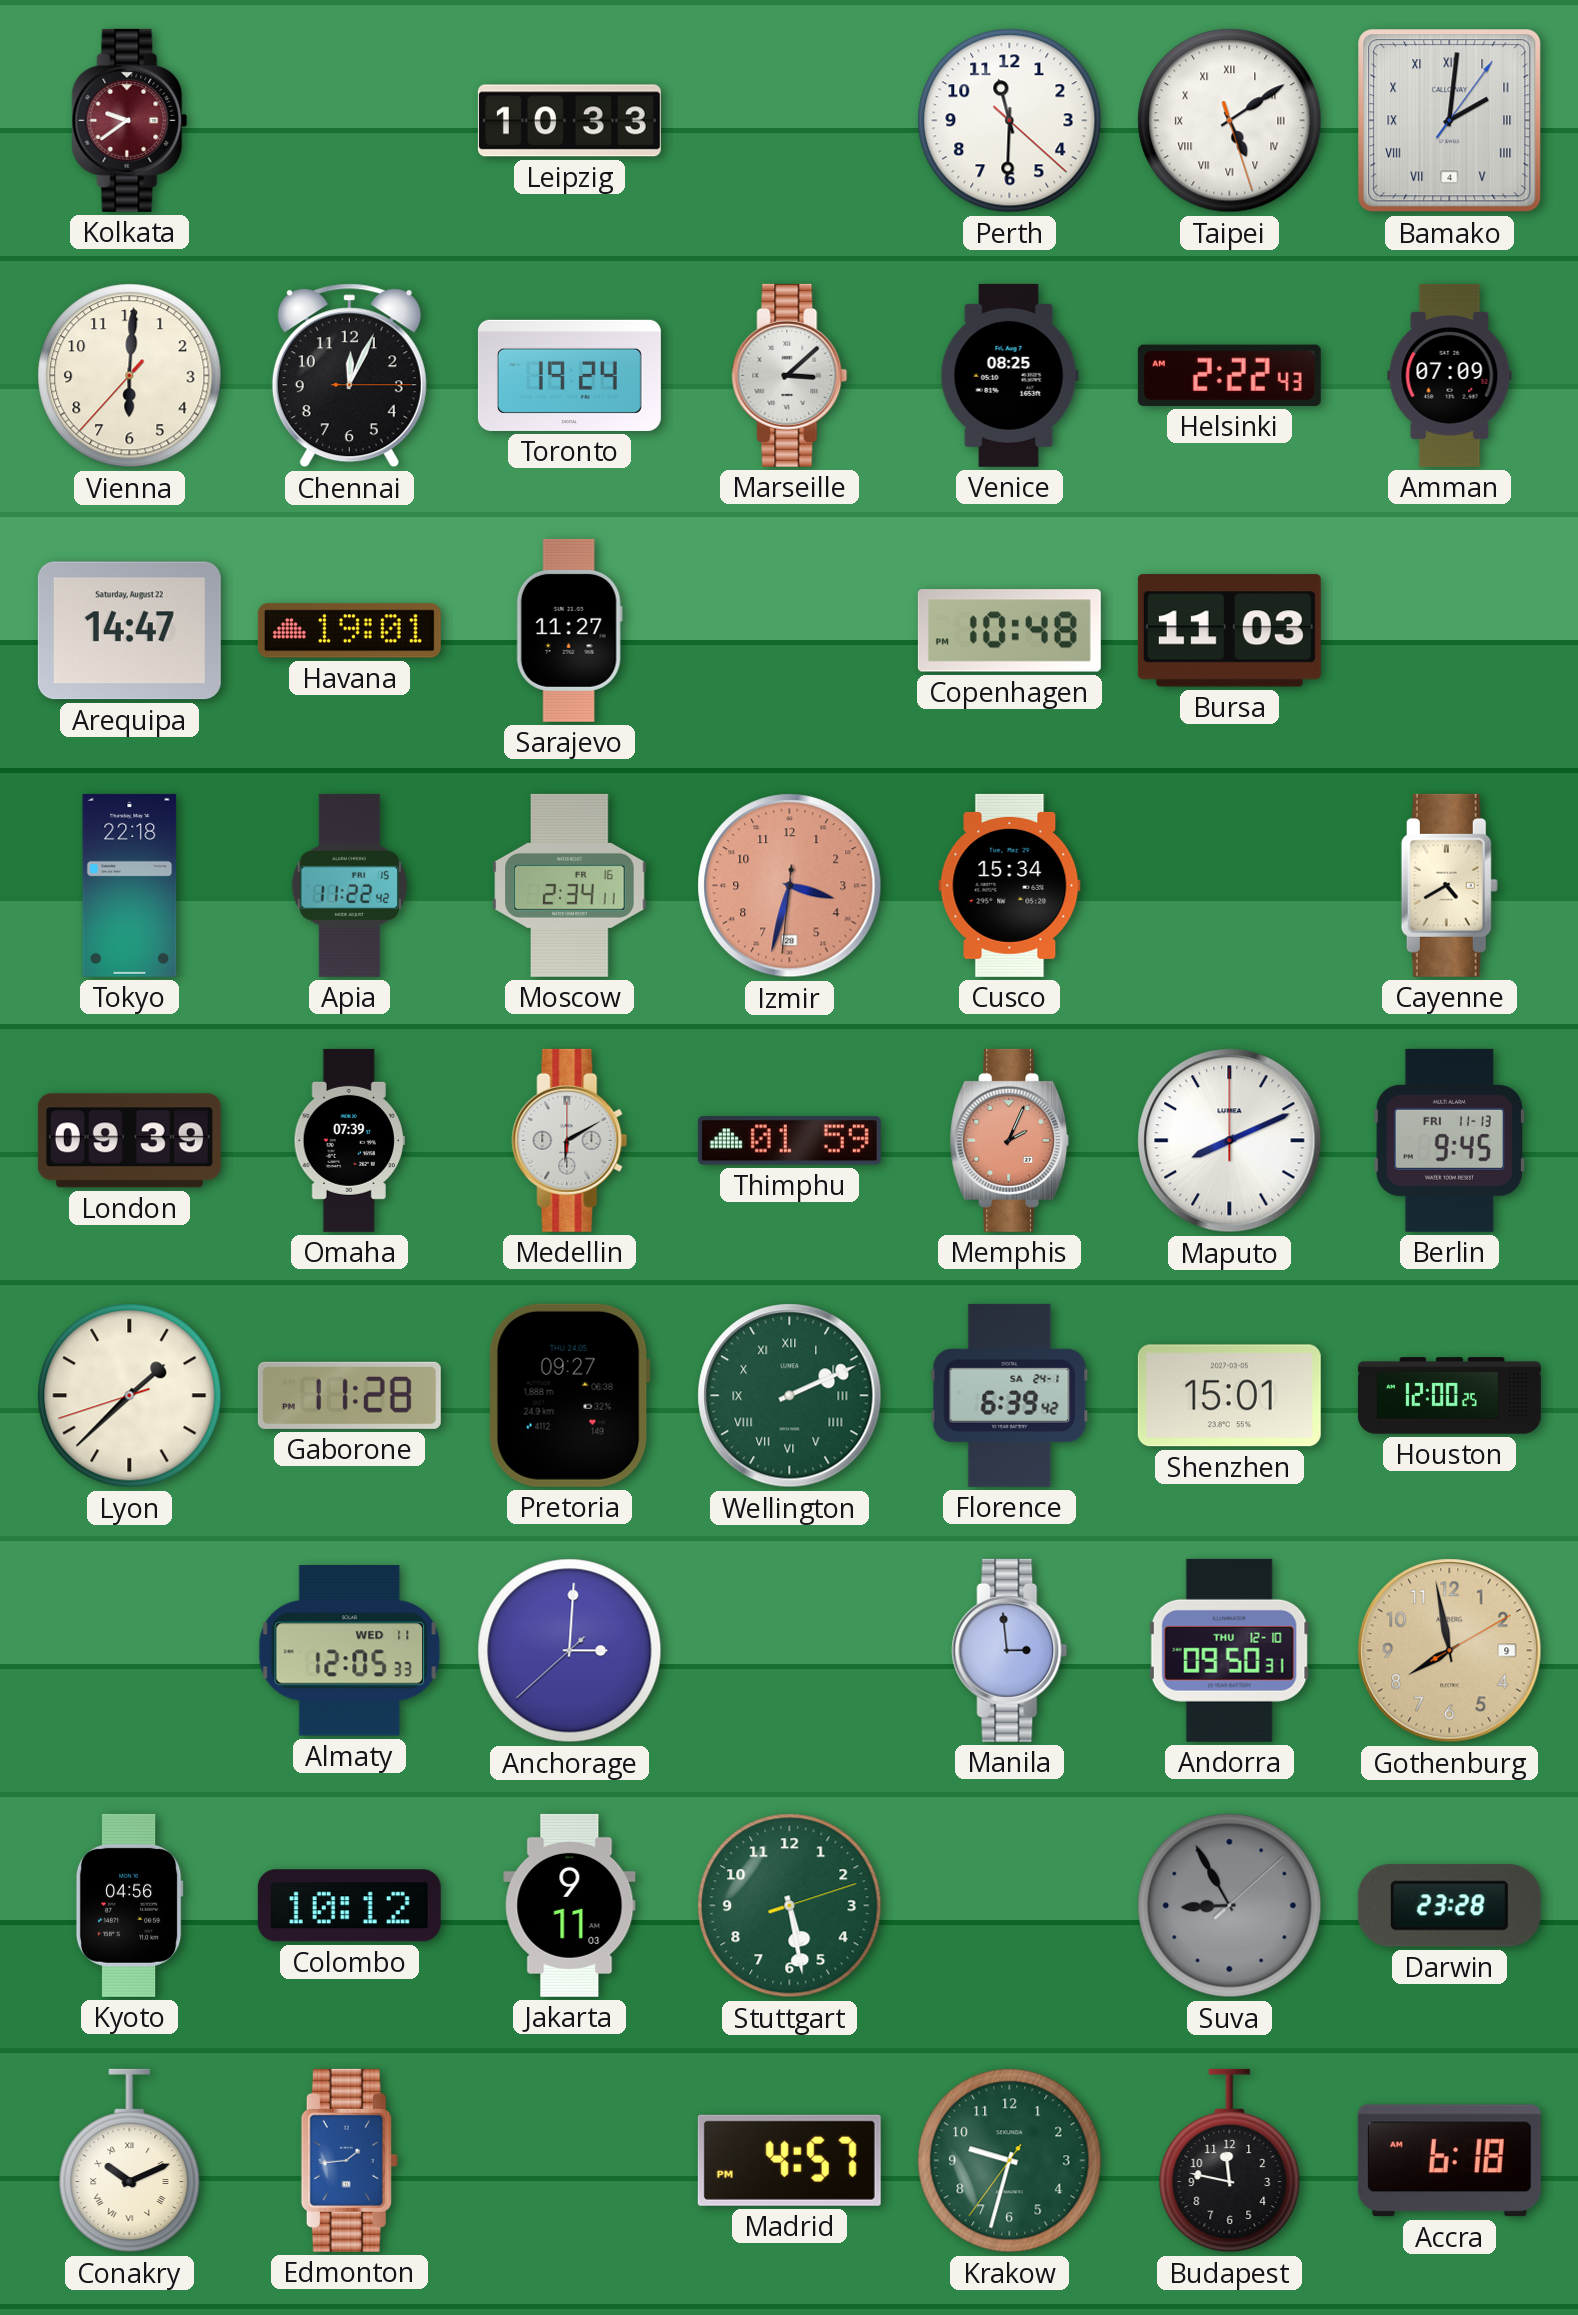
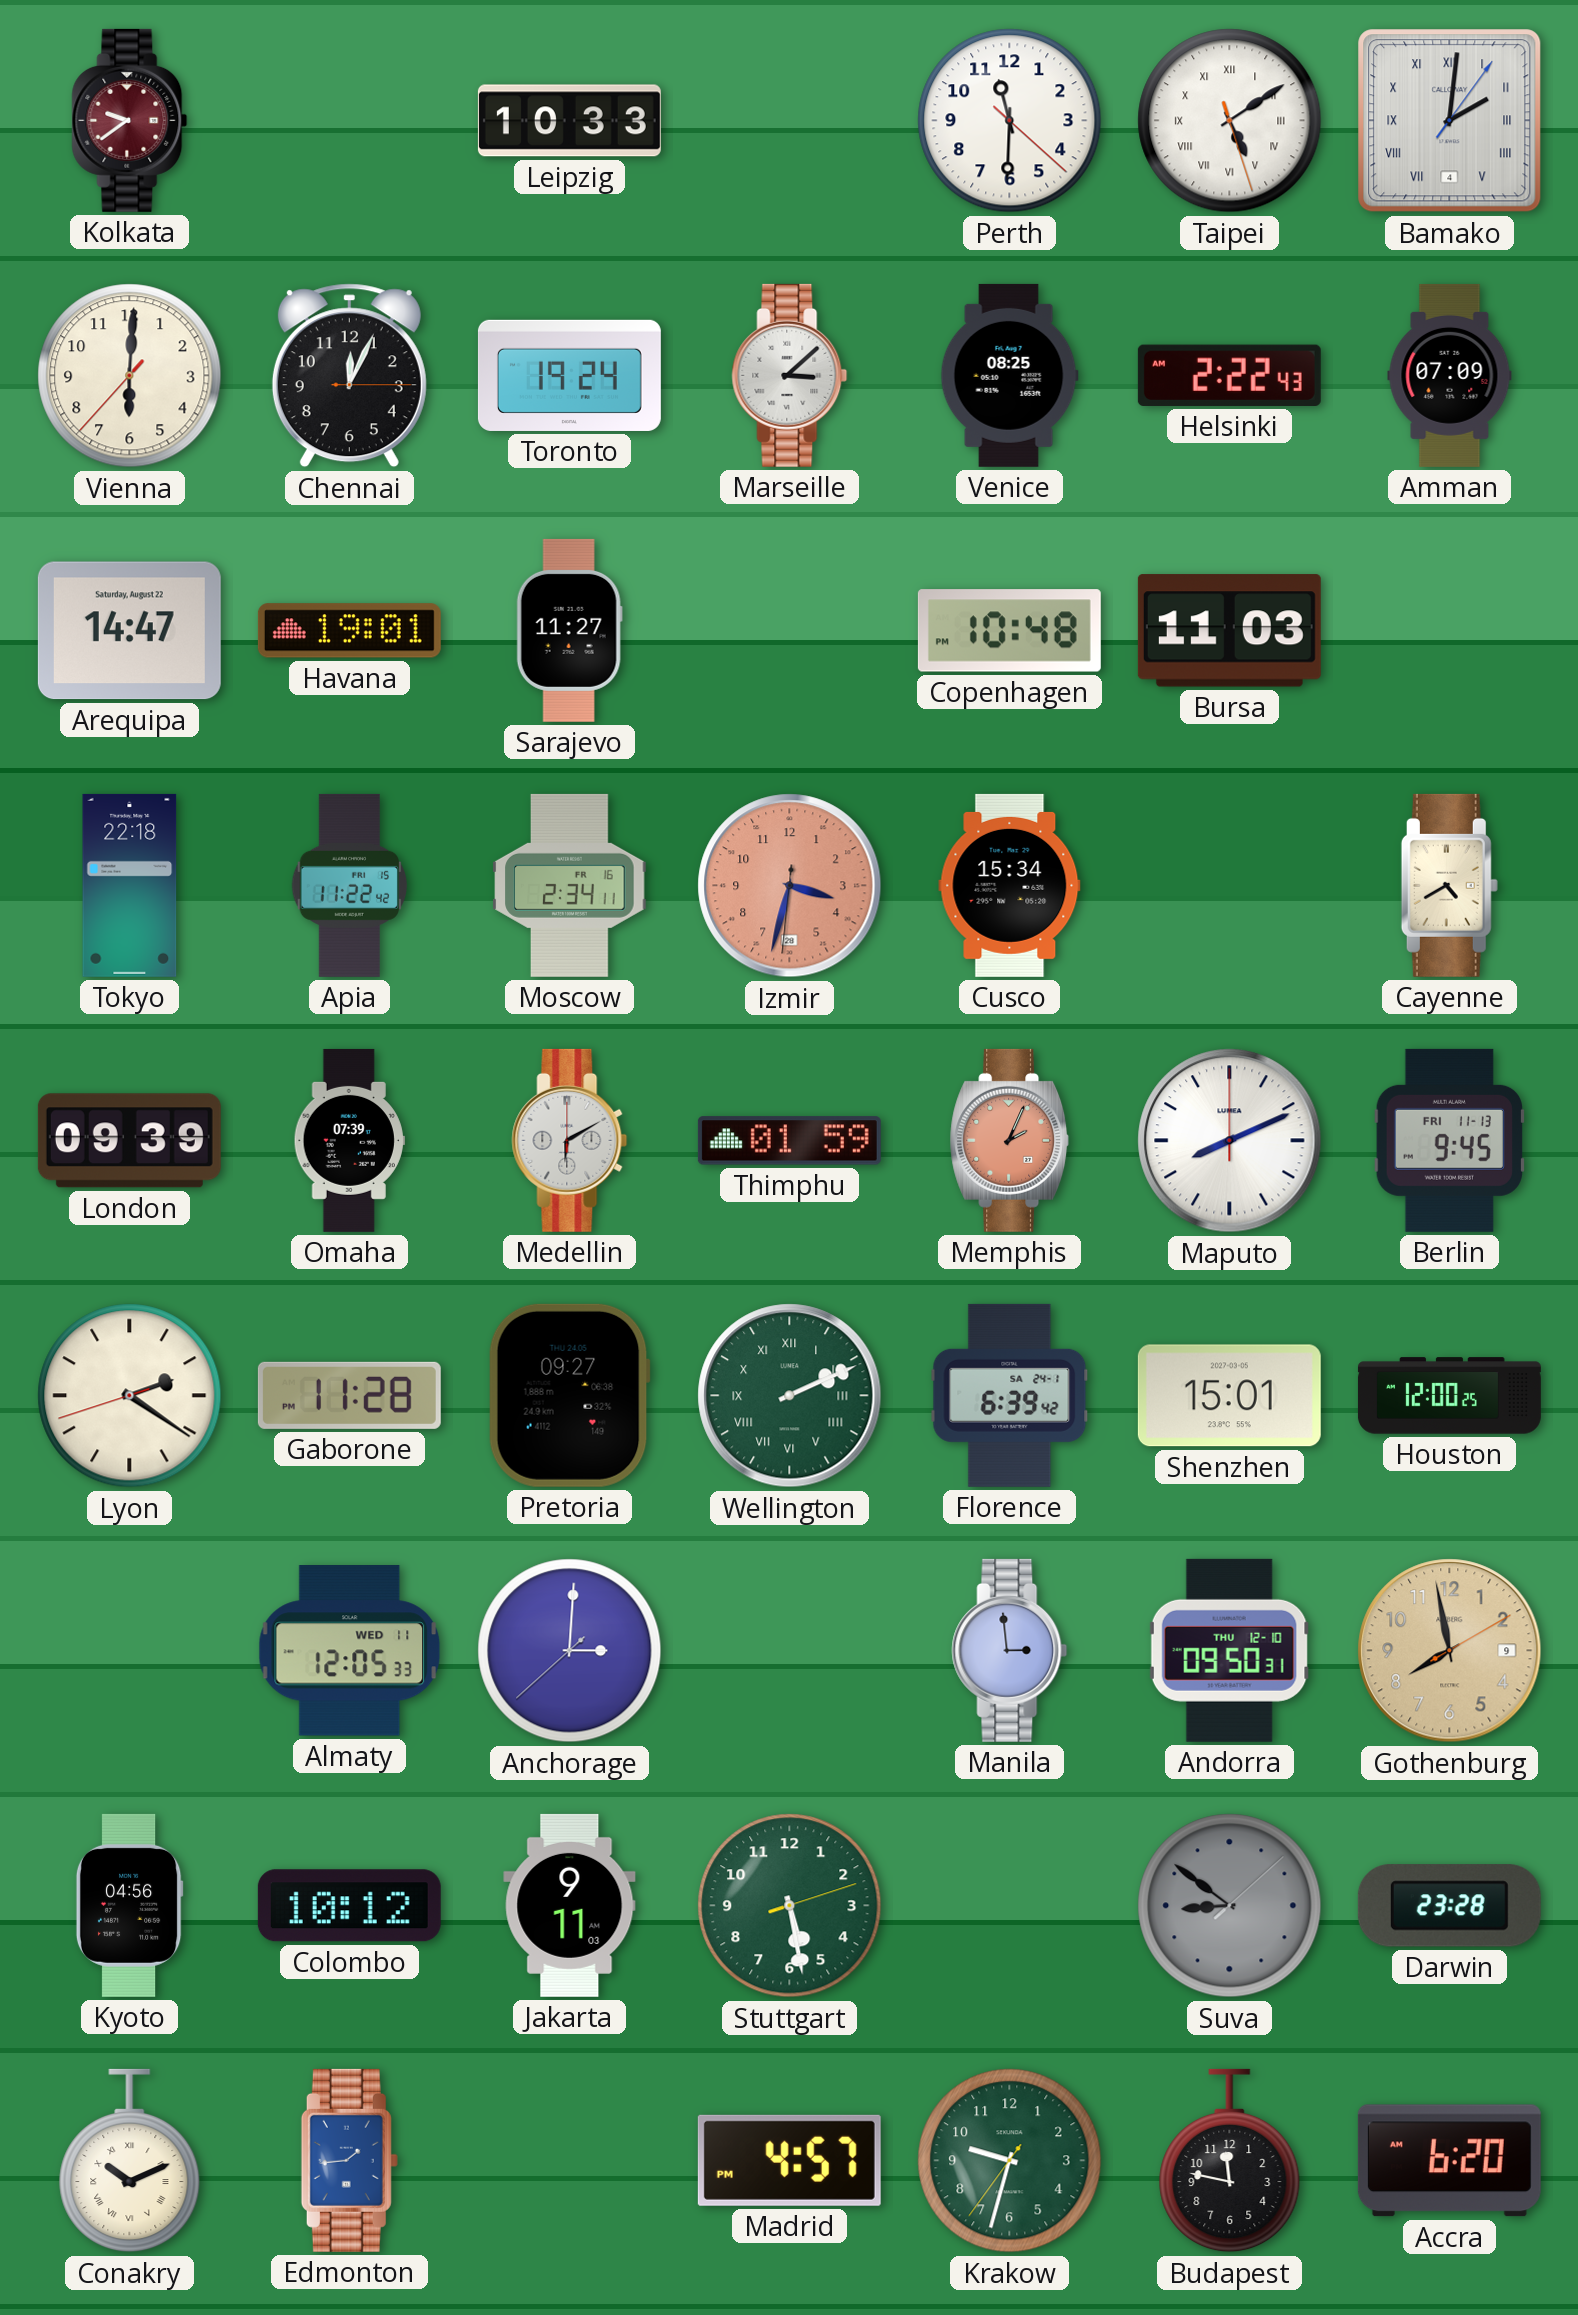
Lyon: 1:37 -> 2:20 (130, 1396)
Suva: 8:55 -> 8:51 (1230, 1906)
Accra: 6:18 -> 6:20 (1449, 2161)
